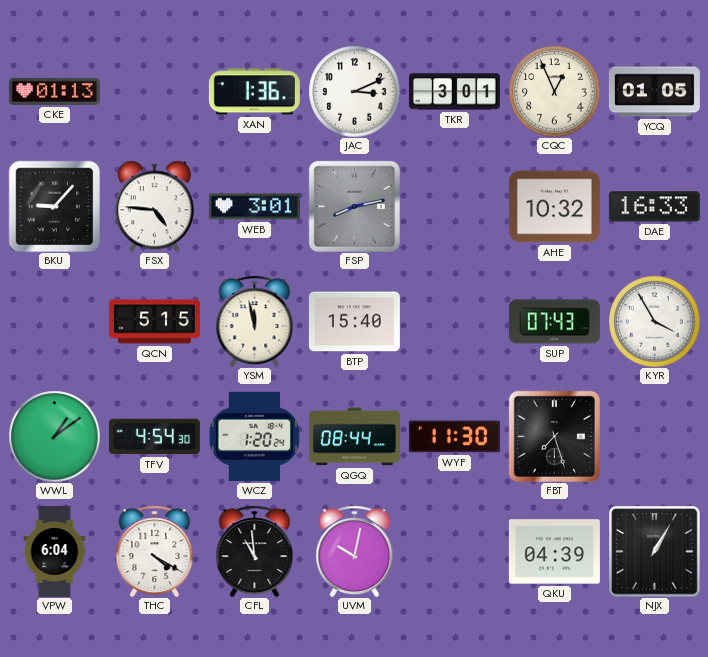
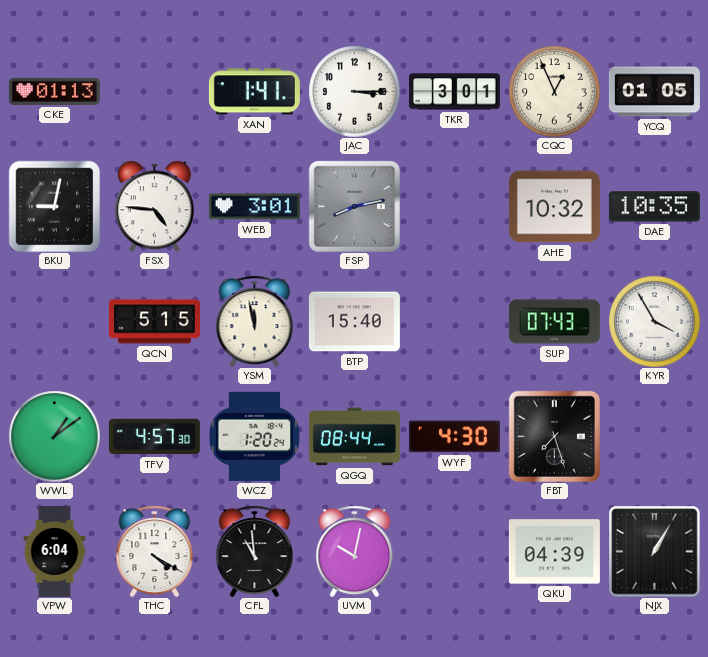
XAN: 1:36 -> 1:41 (254, 92)
JAC: 3:11 -> 3:15 (354, 91)
BKU: 9:07 -> 9:02 (54, 206)
DAE: 16:33 -> 10:35 (654, 207)
TFV: 4:54 -> 4:57 (154, 437)
WYF: 11:30 -> 4:30 (454, 437)
